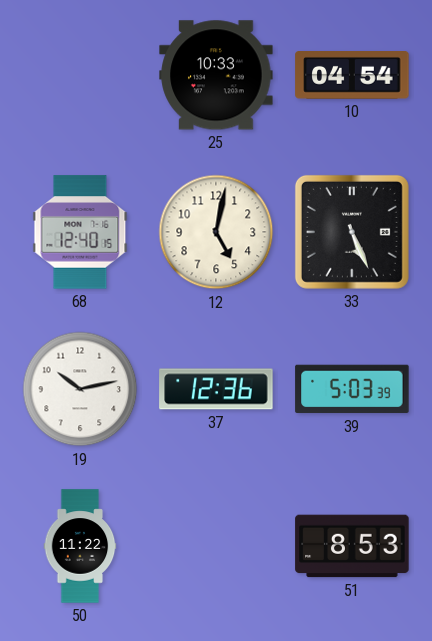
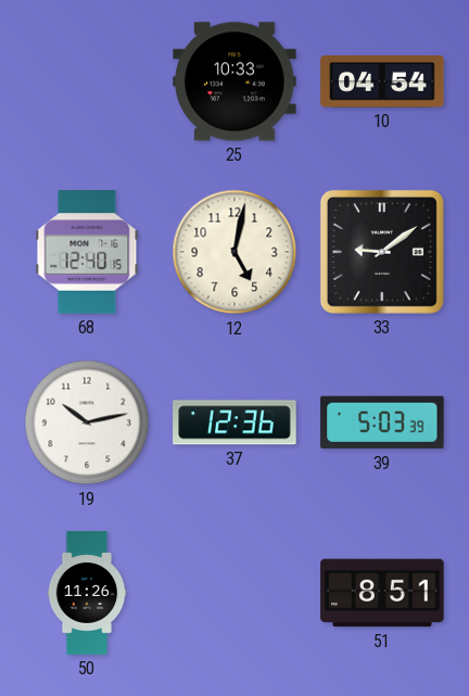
33: 5:26 -> 9:09 (382, 252)
50: 11:22 -> 11:26 (87, 593)
51: 8:53 -> 8:51 (382, 593)
